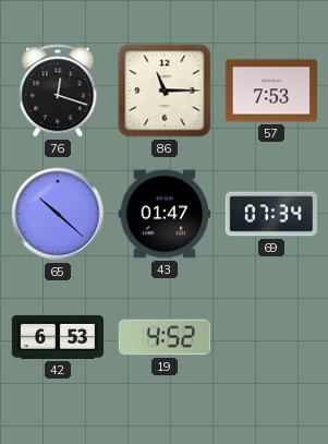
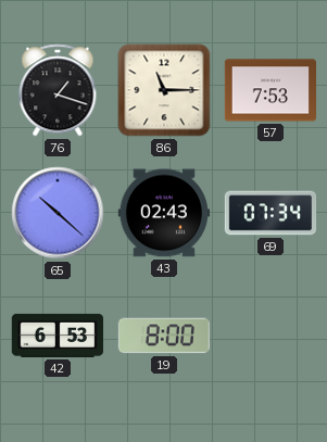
76: 12:18 -> 1:18 (58, 90)
43: 01:47 -> 02:43 (163, 213)
19: 4:52 -> 8:00 (164, 336)
